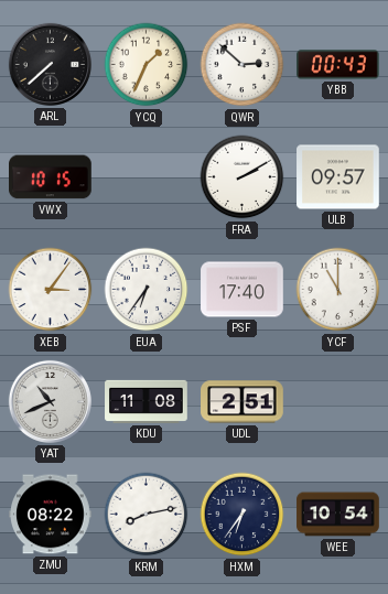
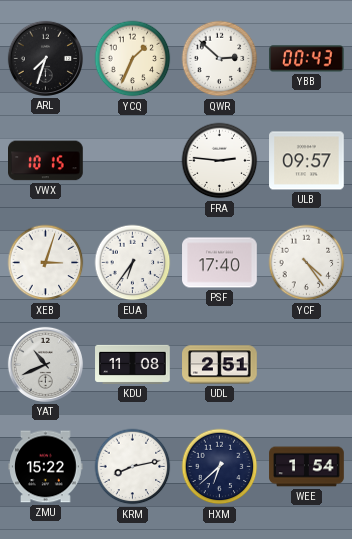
ARL: 7:38 -> 7:33 (45, 58)
FRA: 2:10 -> 2:46 (220, 161)
XEB: 3:06 -> 3:03 (46, 263)
YCF: 11:00 -> 4:24 (307, 263)
ZMU: 08:22 -> 15:22 (46, 467)
HXM: 6:36 -> 6:38 (220, 467)
WEE: 10:54 -> 1:54 (307, 467)
